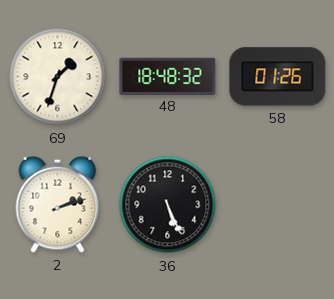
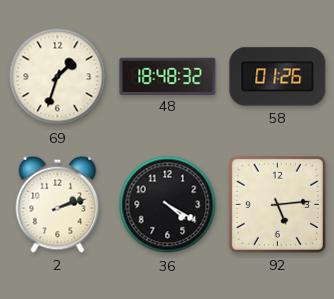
36: 5:26 -> 4:20 (168, 205)
92: none -> 5:14 (277, 204)
